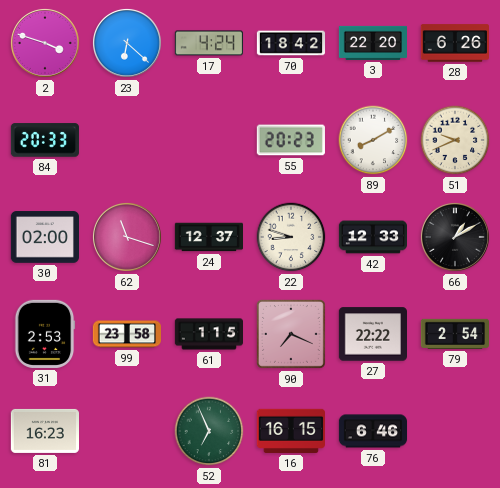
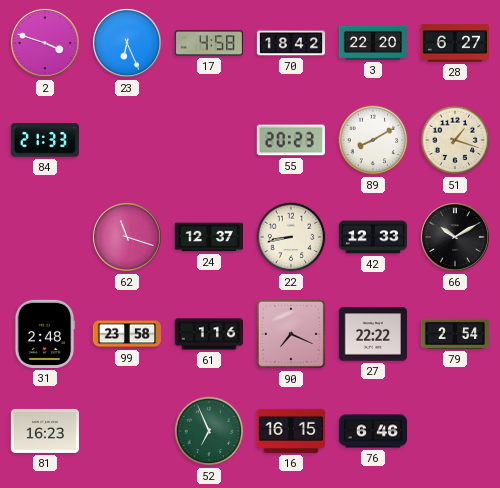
23: 6:22 -> 6:26 (127, 43)
17: 4:24 -> 4:58 (208, 43)
28: 6:26 -> 6:27 (454, 43)
84: 20:33 -> 21:33 (45, 140)
51: 9:41 -> 1:18 (455, 140)
30: 02:00 -> none (44, 237)
22: 8:48 -> 8:43 (291, 237)
66: 1:10 -> 10:10 (455, 237)
31: 2:53 -> 2:48 (45, 334)
61: 1:15 -> 1:16 (208, 334)
